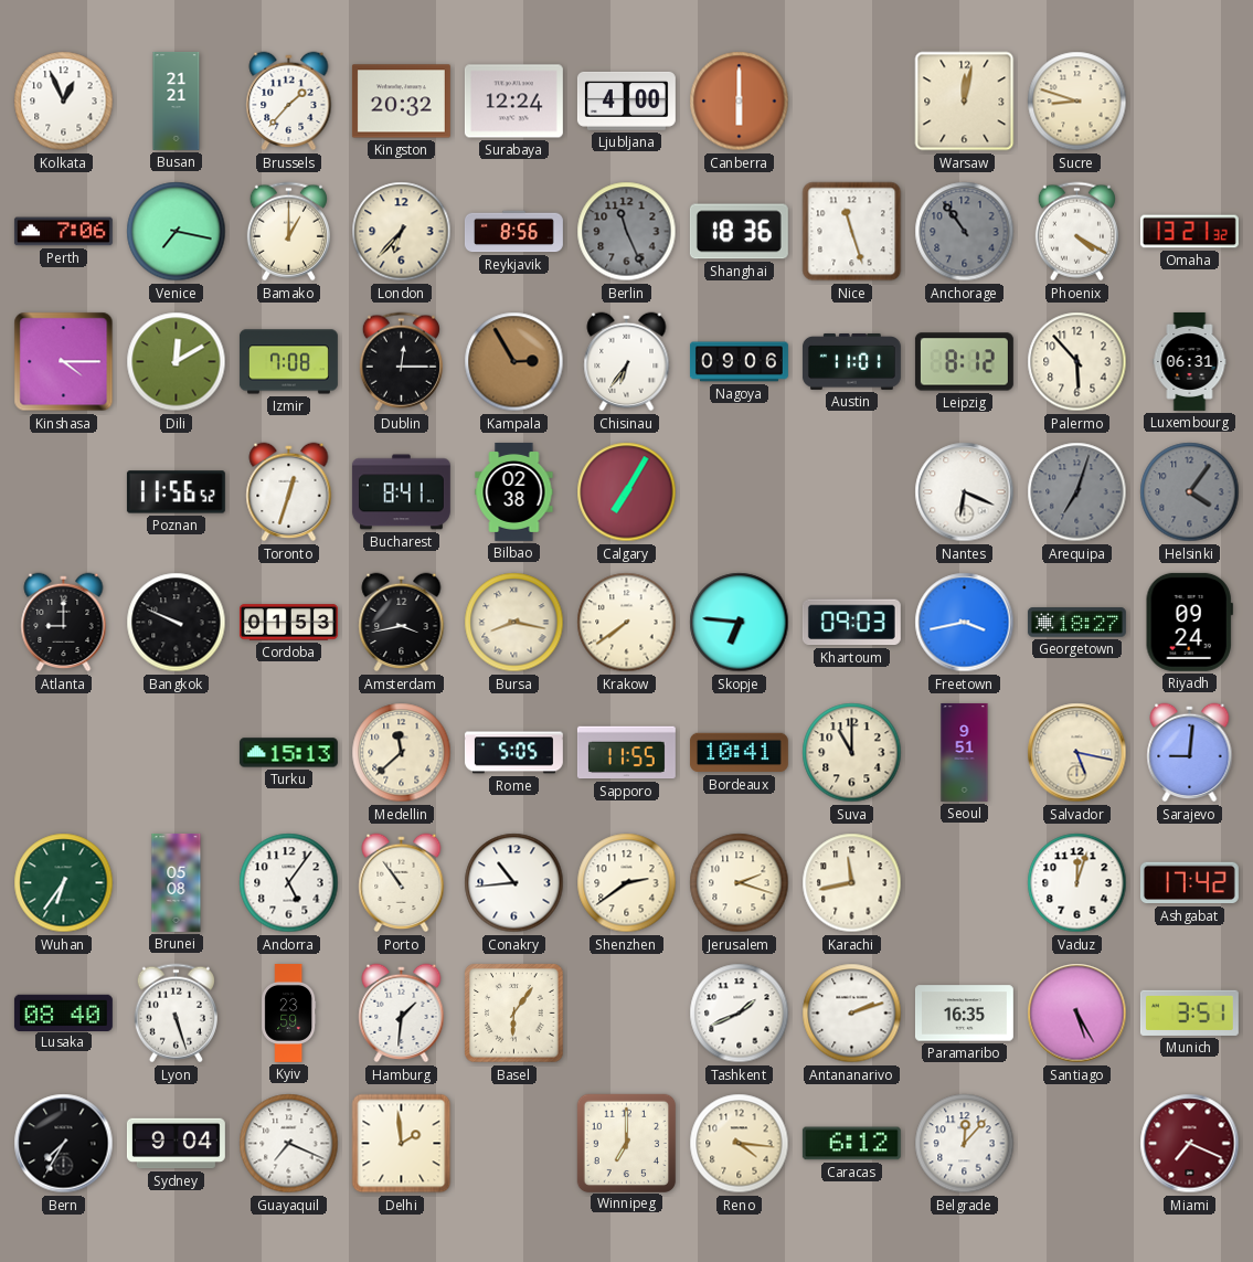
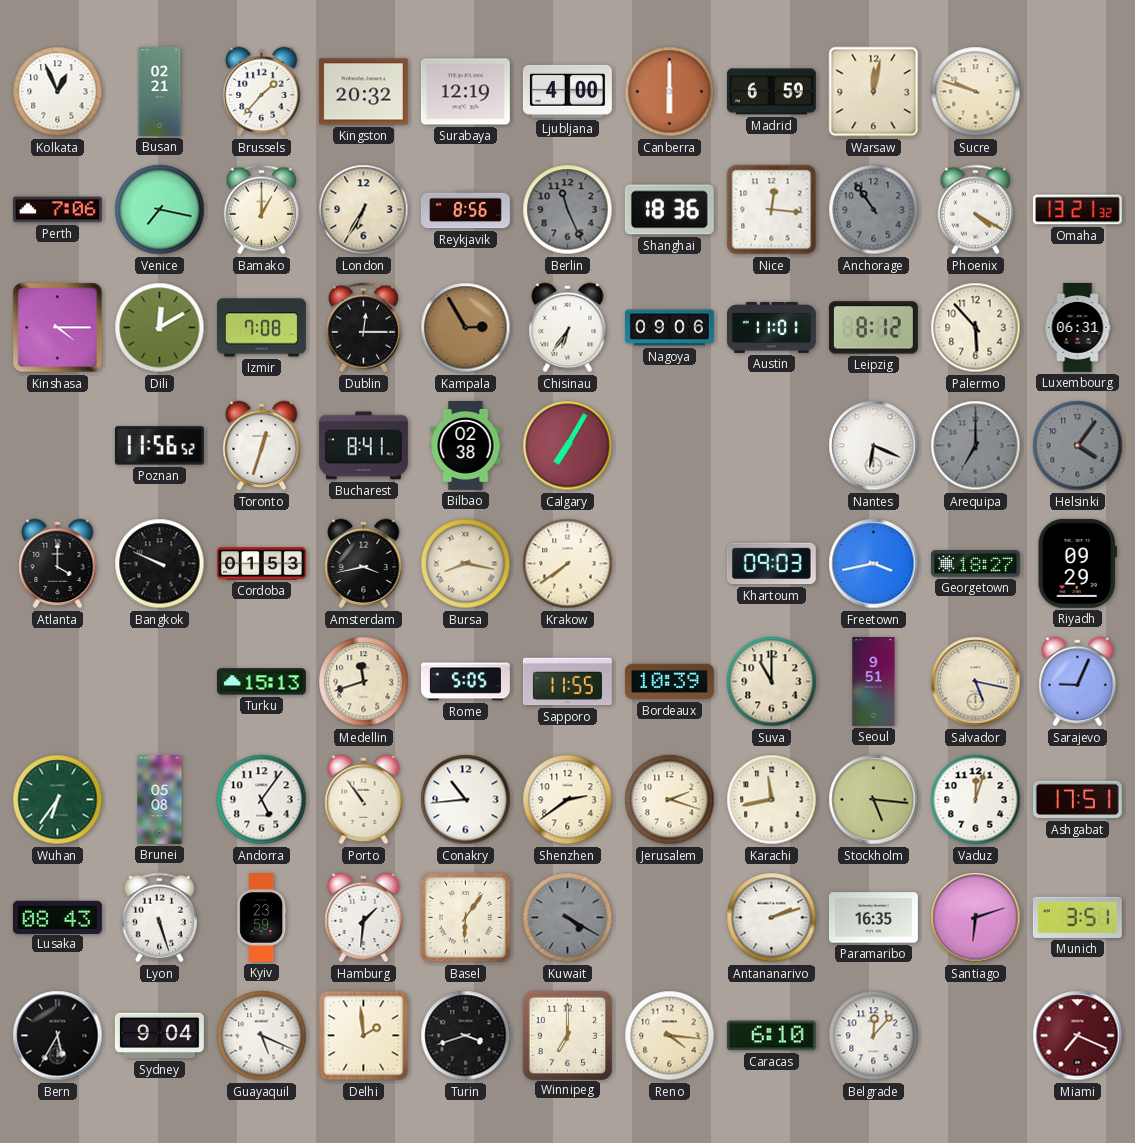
Busan: 21:21 -> 02:21 (160, 91)
Surabaya: 12:24 -> 12:19 (465, 92)
Madrid: none -> 6:59 (771, 92)
Sucre: 8:48 -> 9:48 (976, 92)
London: 6:37 -> 6:35 (364, 210)
Nice: 11:27 -> 12:16 (772, 210)
Arequipa: 7:03 -> 7:00 (976, 446)
Atlanta: 9:00 -> 4:00 (58, 564)
Skopje: 6:46 -> none (740, 623)
Riyadh: 09:24 -> 09:29 (1077, 563)
Medellin: 11:38 -> 11:42 (364, 682)
Bordeaux: 10:41 -> 10:39 (669, 682)
Sarajevo: 9:01 -> 9:04 (1078, 682)
Stockholm: none -> 5:16 (874, 800)
Ashgabat: 17:42 -> 17:51 (1077, 800)
Lusaka: 08:40 -> 08:43 (57, 917)
Kuwait: none -> 4:20 (568, 918)
Tashkent: 1:41 -> none (740, 1014)
Santiago: 5:25 -> 6:12 (976, 918)
Bern: 7:35 -> 5:35 (58, 1036)
Guayaquil: 7:19 -> 5:19 (262, 1036)
Turin: none -> 3:42 (466, 1036)
Caracas: 6:12 -> 6:10 (771, 1036)
